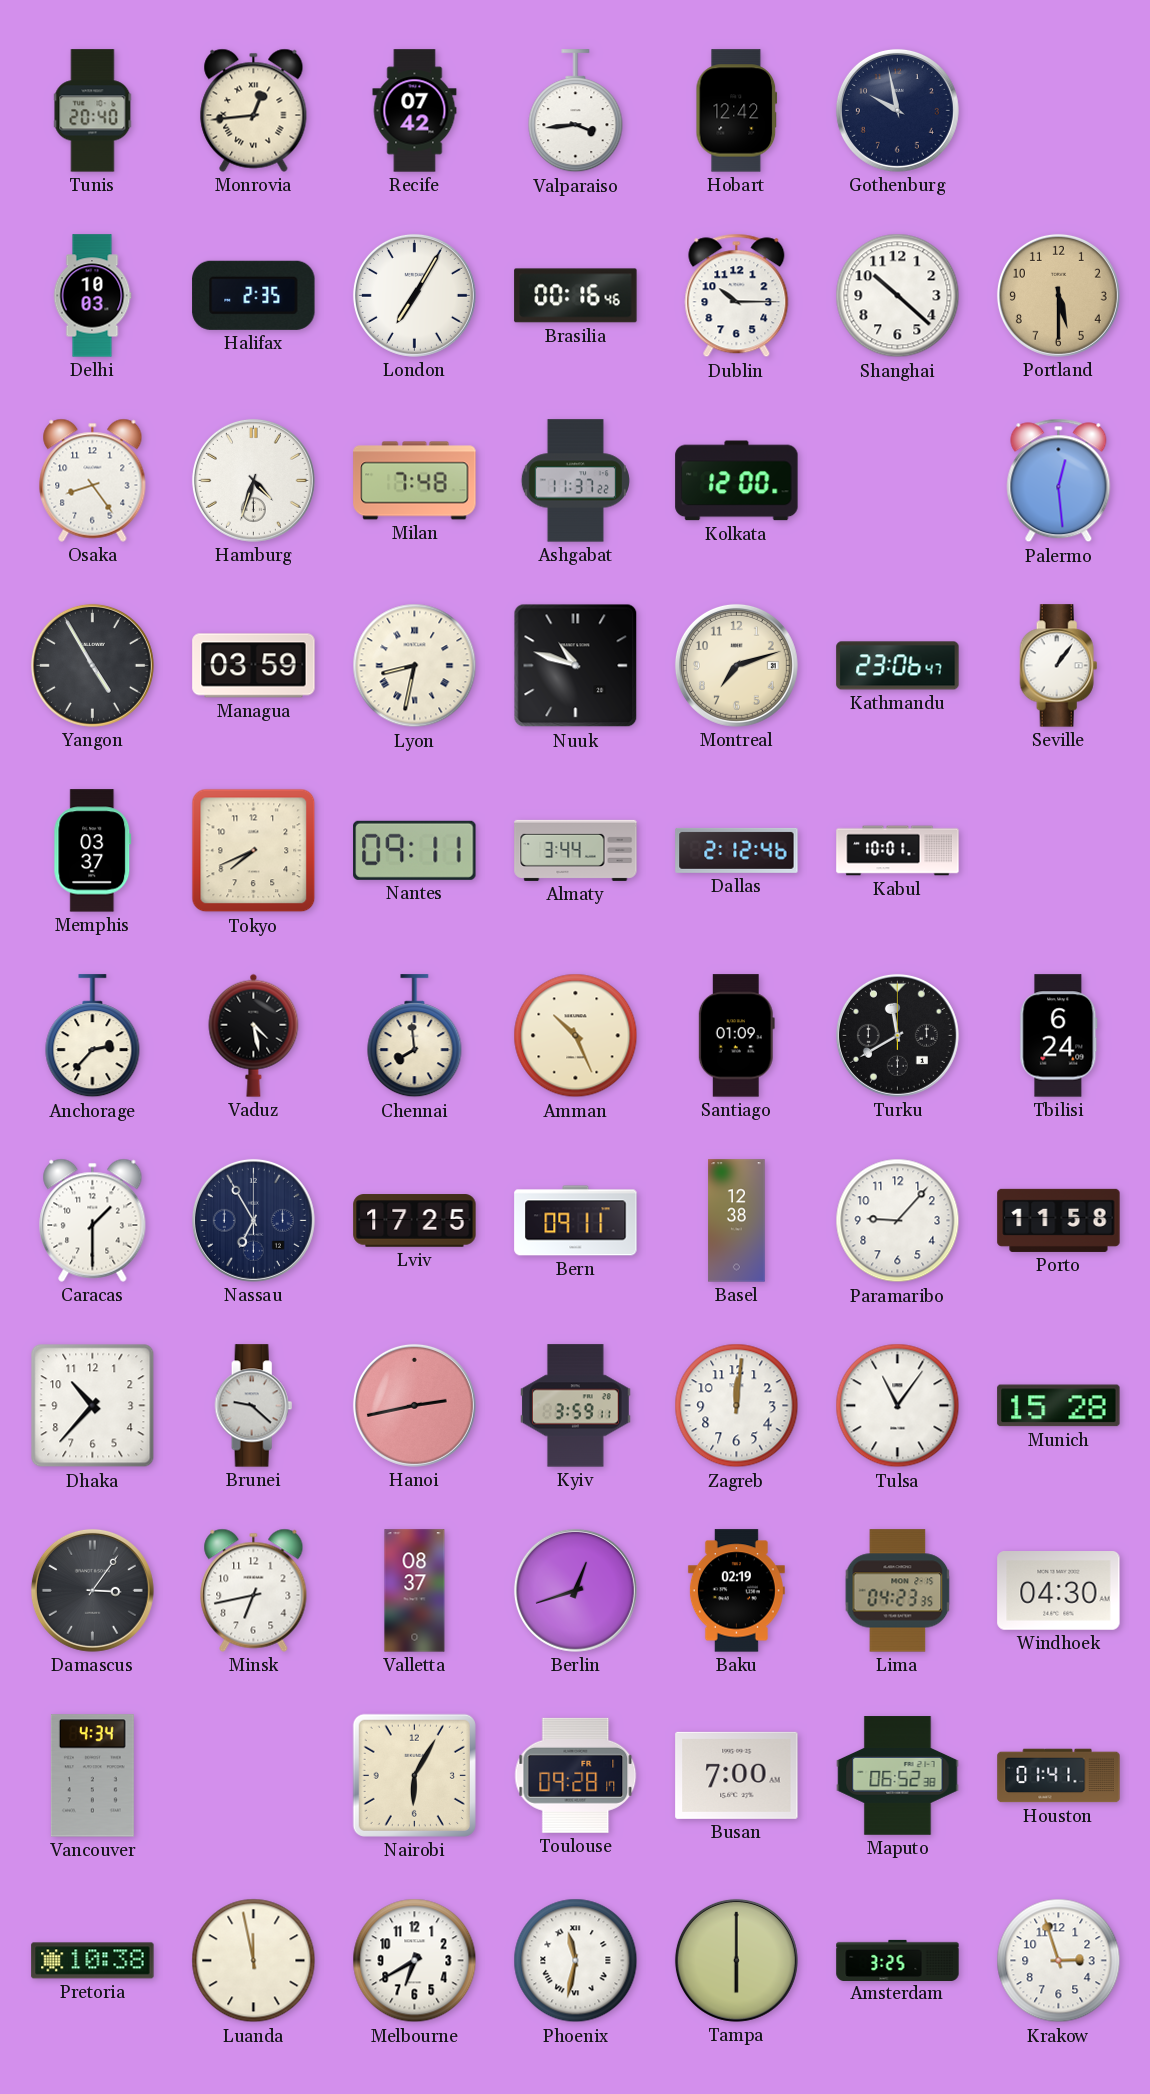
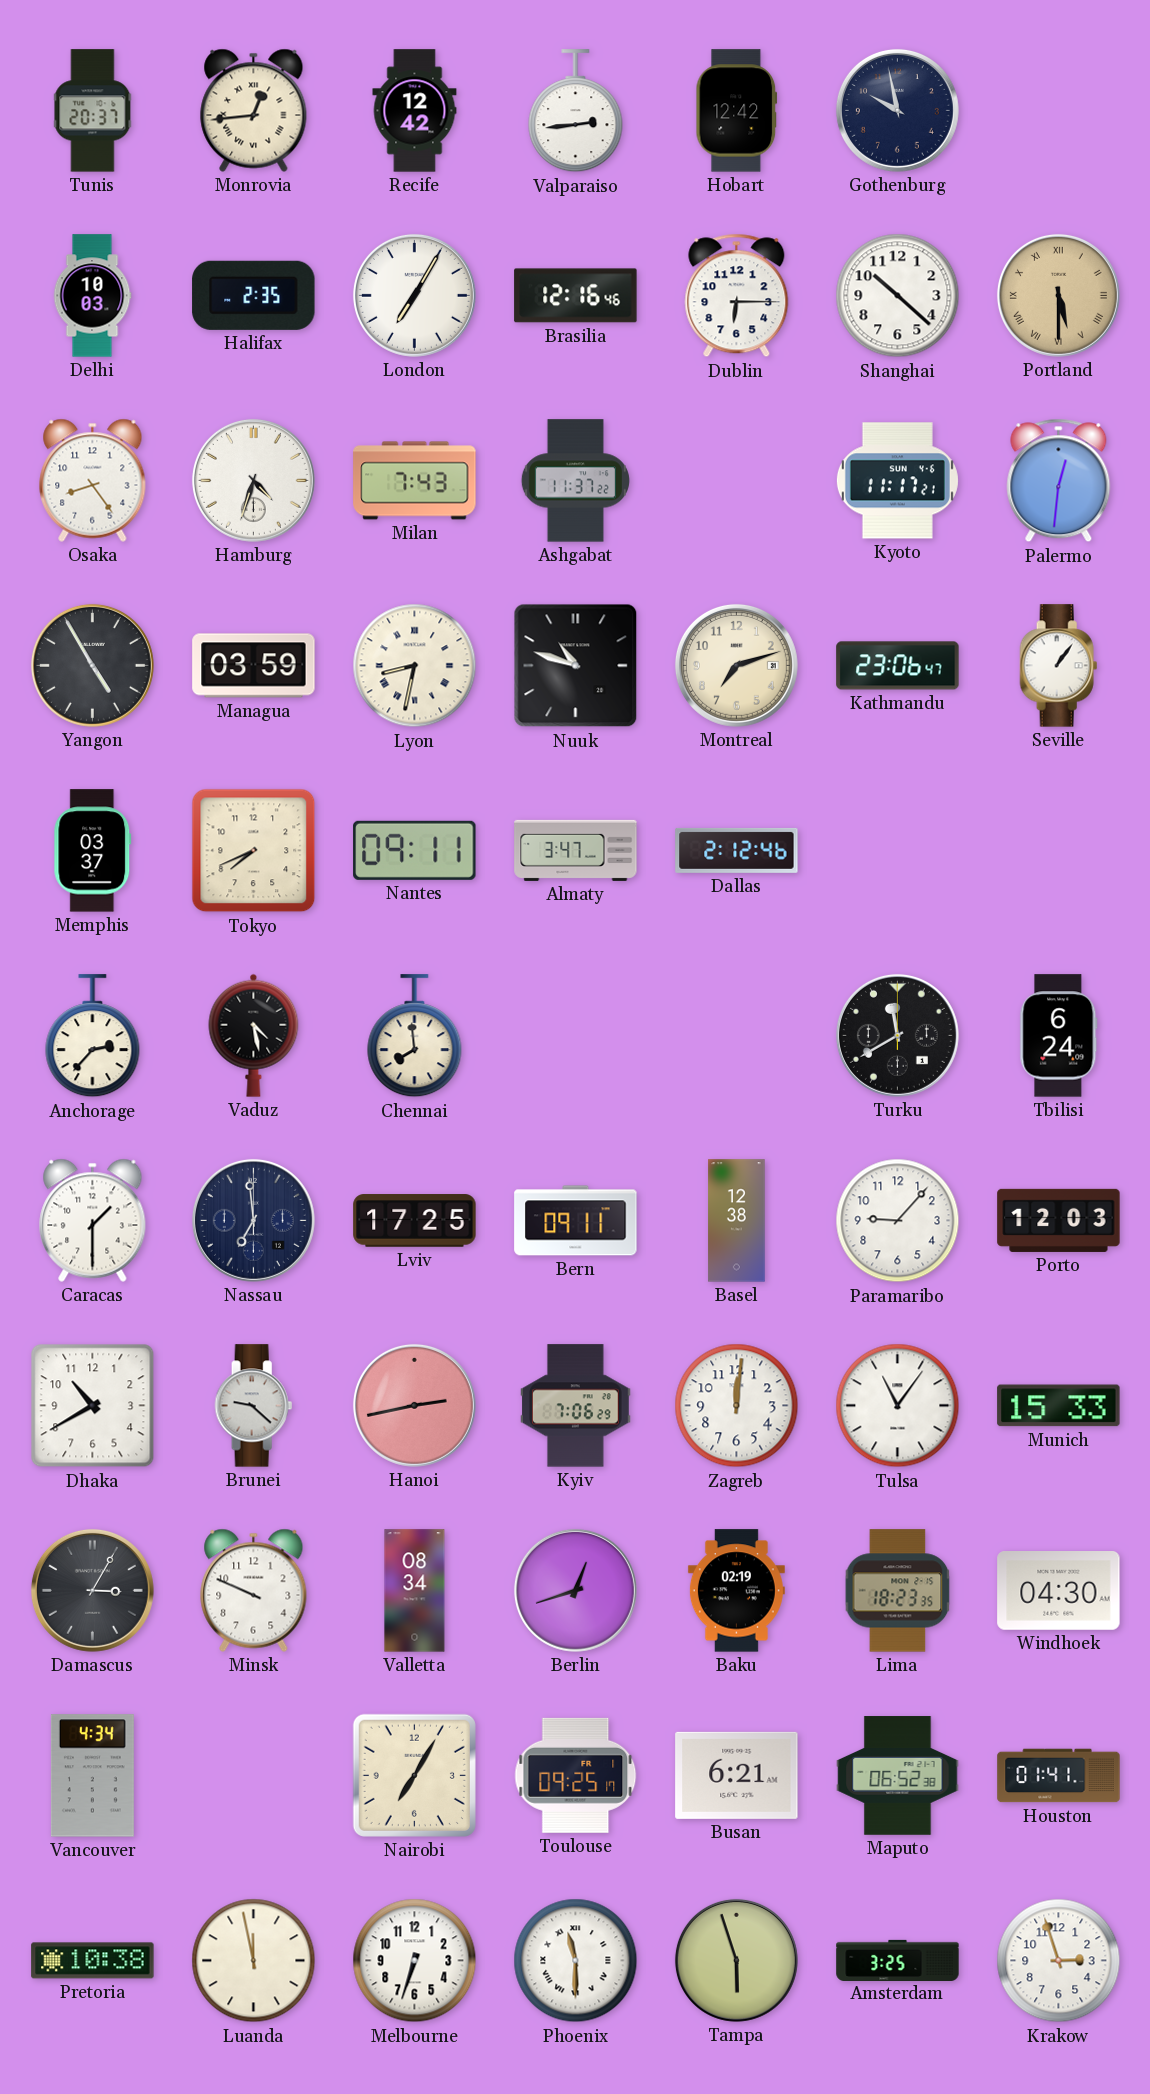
Tunis: 20:40 -> 20:37 (93, 111)
Recife: 07:42 -> 12:42 (415, 111)
Valparaiso: 3:44 -> 2:44 (576, 111)
Brasilia: 00:16 -> 12:16 (576, 296)
Dublin: 10:15 -> 6:15 (737, 296)
Portland numerals: Arabic -> Roman (1058, 295)
Milan: 7:48 -> 7:43 (415, 481)
Kolkata: 12:00 -> none (737, 481)
Kyoto: none -> 11:17 (897, 481)
Palermo: 12:29 -> 12:31 (1059, 481)
Almaty: 3:44 -> 3:47 (576, 850)
Kabul: 10:01 -> none (898, 851)
Amman: 10:26 -> none (576, 1036)
Santiago: 01:09 -> none (736, 1036)
Nassau: 6:55 -> 6:59 (253, 1220)
Porto: 11:58 -> 12:03 (1059, 1220)
Dhaka: 10:37 -> 10:40 (93, 1406)
Kyiv: 3:59 -> 7:06 (576, 1406)
Munich: 15:28 -> 15:33 (1059, 1406)
Damascus: 3:06 -> 3:05 (92, 1590)
Minsk: 6:43 -> 9:49 (254, 1590)
Valletta: 08:37 -> 08:34 (415, 1591)
Lima: 04:23 -> 18:23 (898, 1591)
Nairobi: 6:05 -> 7:05 (414, 1775)
Toulouse: 09:28 -> 09:25 (576, 1775)
Busan: 7:00 -> 6:21 (737, 1775)
Melbourne: 6:40 -> 6:33 (415, 1961)
Phoenix: 11:32 -> 11:30 (576, 1961)
Tampa: 6:00 -> 5:57 (736, 1960)
